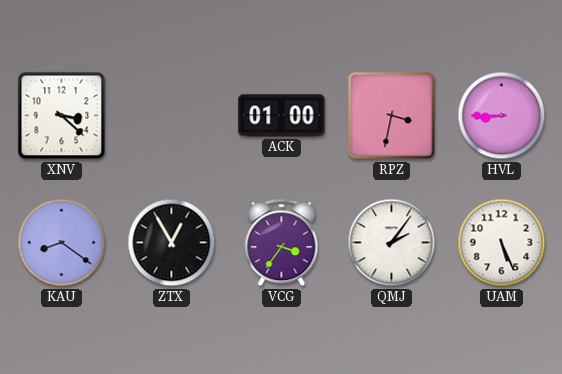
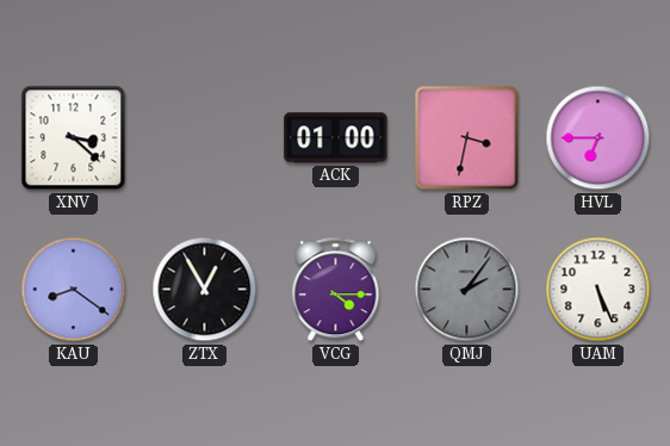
HVL: 8:45 -> 6:45 (598, 138)
VCG: 3:36 -> 4:15 (336, 290)
QMJ dial: white -> grey (467, 290)
